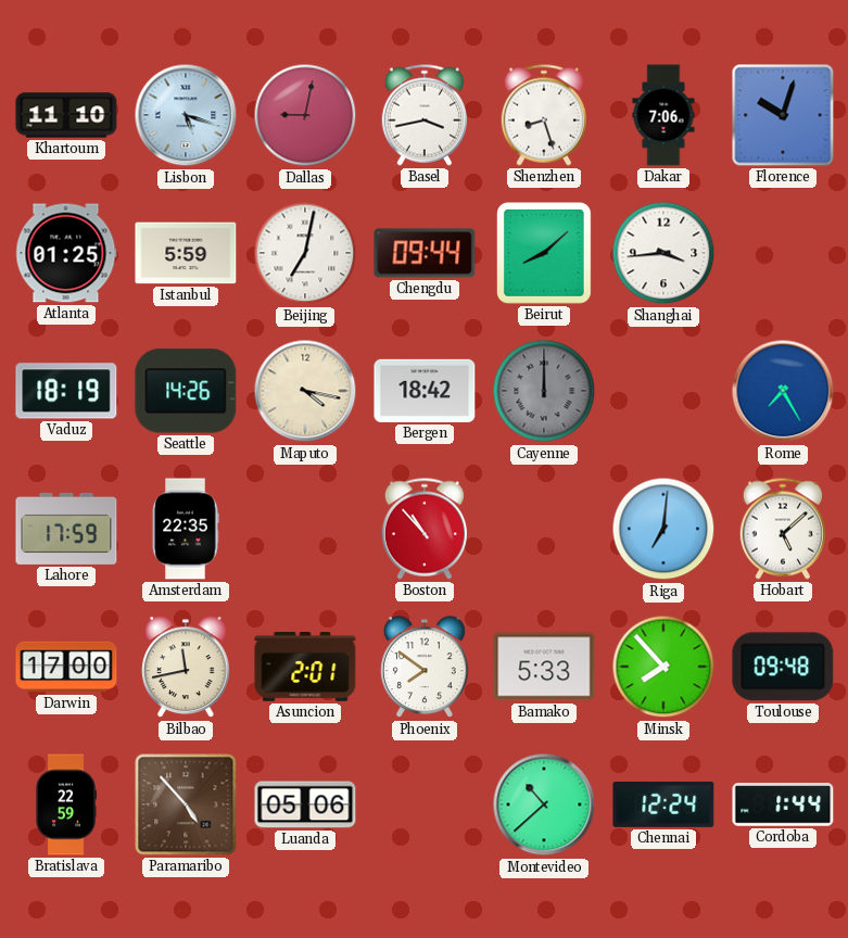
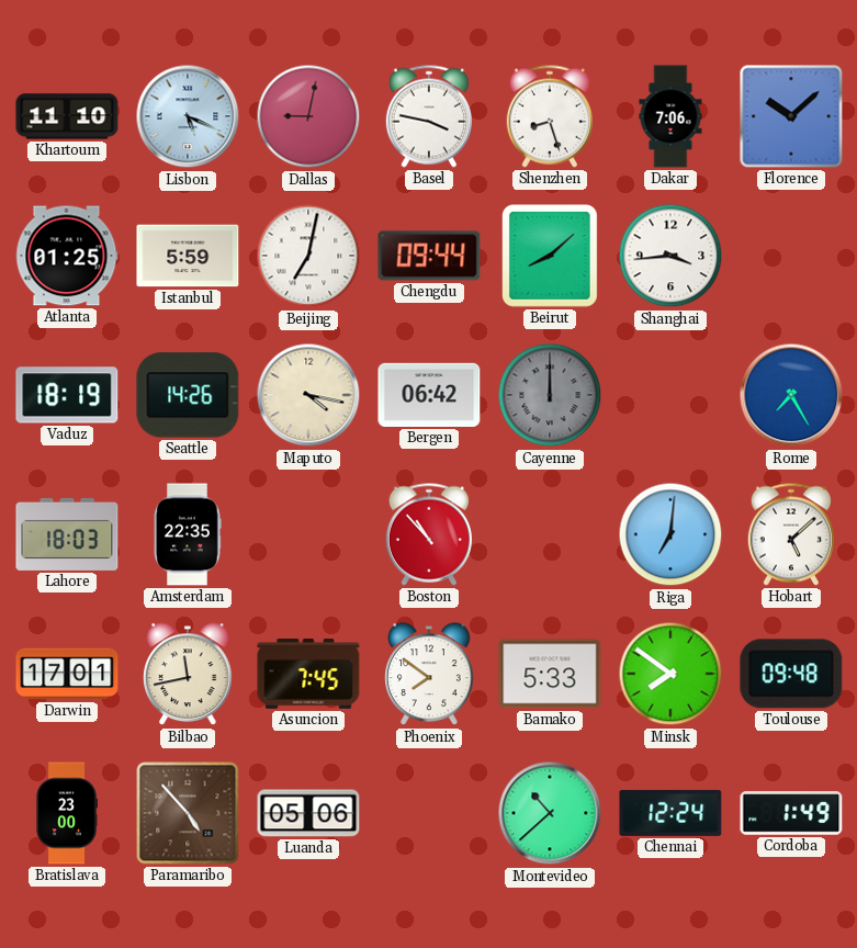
Lisbon: 5:18 -> 5:19 (188, 116)
Basel: 3:43 -> 3:47 (429, 116)
Florence: 10:03 -> 10:08 (791, 116)
Bergen: 18:42 -> 06:42 (429, 395)
Lahore: 17:59 -> 18:03 (67, 534)
Darwin: 17:00 -> 17:01 (67, 674)
Asuncion: 2:01 -> 7:45 (308, 675)
Minsk: 7:53 -> 7:51 (670, 674)
Bratislava: 22:59 -> 23:00 (67, 813)
Cordoba: 1:44 -> 1:49 (791, 813)
